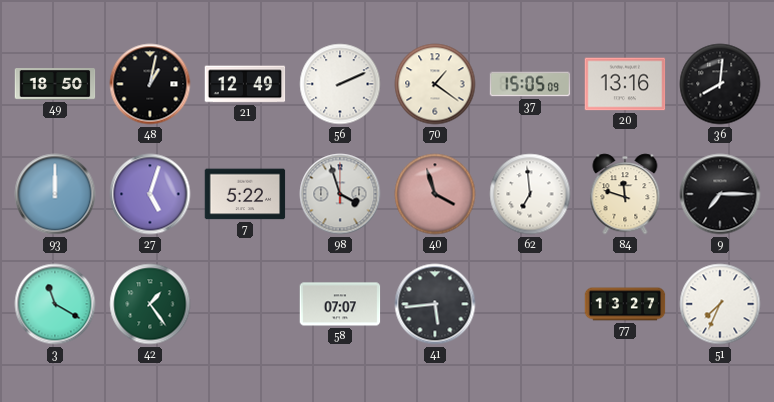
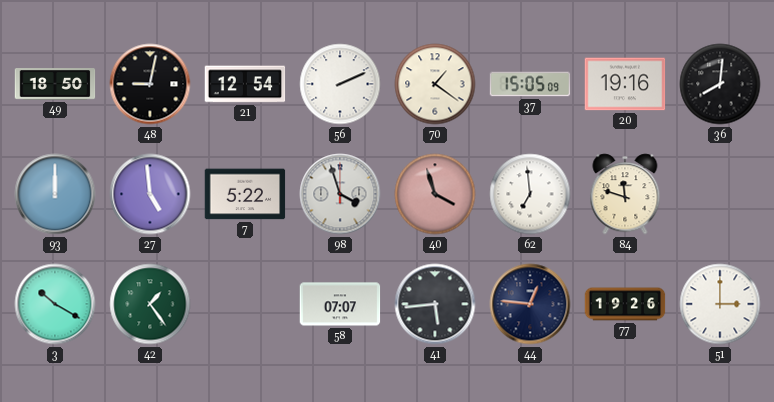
48: 1:02 -> 9:02 (150, 84)
21: 12:49 -> 12:54 (245, 84)
20: 13:16 -> 19:16 (625, 84)
27: 5:03 -> 4:59 (150, 194)
9: 7:15 -> none (720, 194)
3: 11:20 -> 10:20 (55, 304)
44: none -> 12:46 (530, 304)
77: 13:27 -> 19:26 (625, 304)
51: 7:34 -> 3:00 (720, 304)
